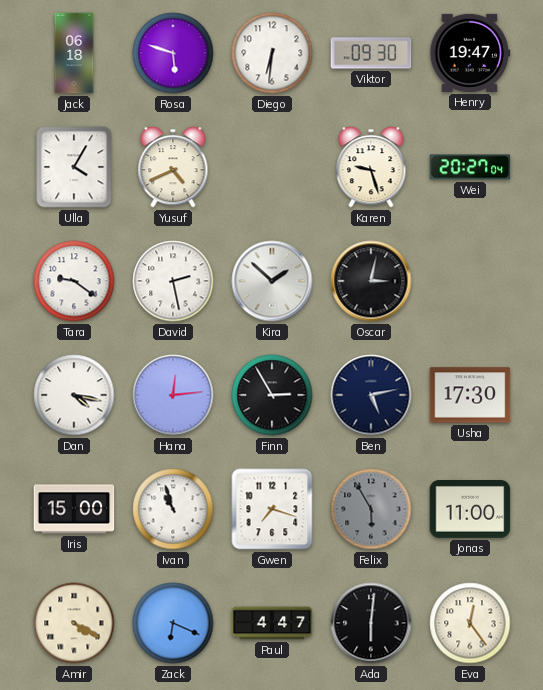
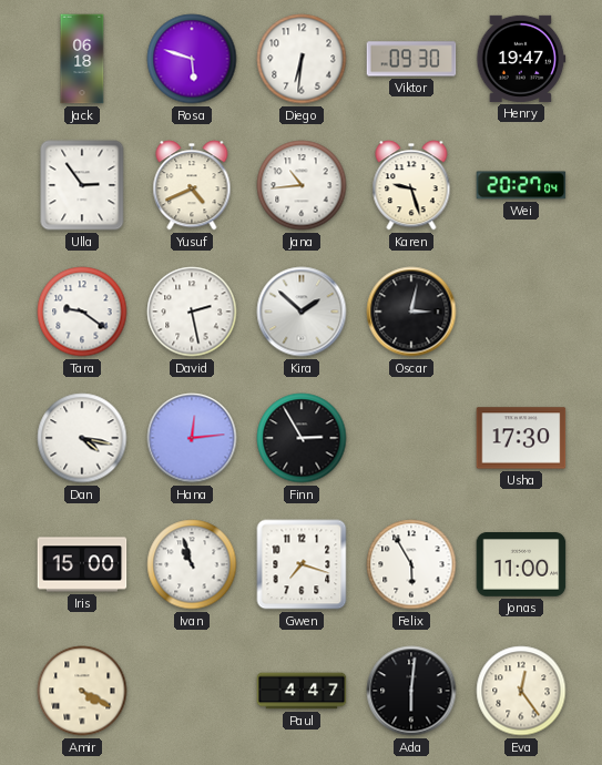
Ulla: 4:05 -> 2:54 (82, 185)
Jana: none -> 10:44 (302, 185)
Ben: 5:13 -> none (371, 395)
Felix dial: grey -> white (411, 564)
Zack: 6:19 -> none (173, 623)
